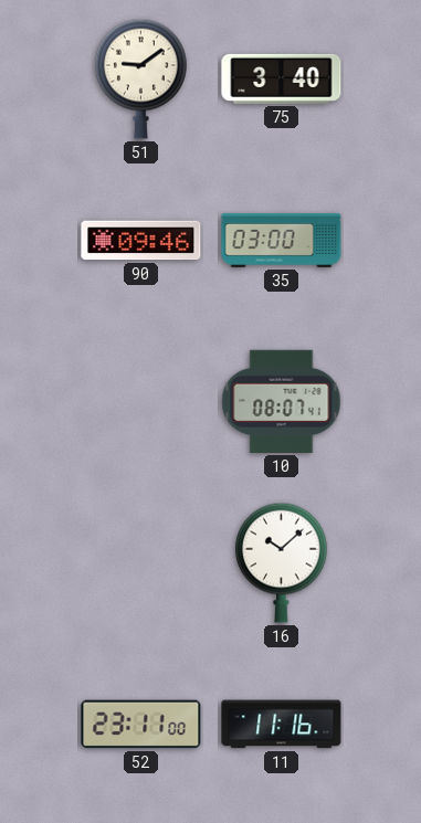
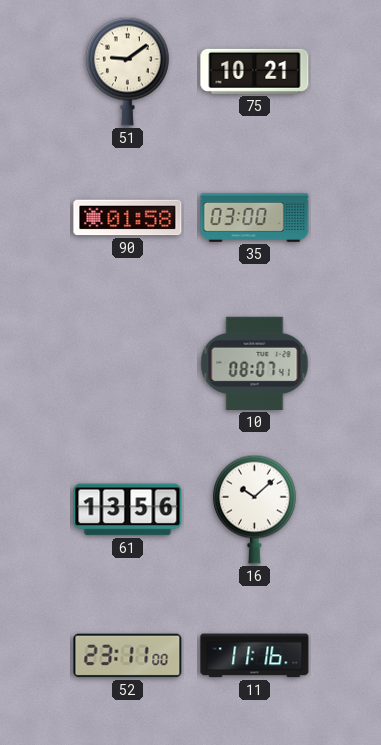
75: 3:40 -> 10:21 (255, 71)
90: 09:46 -> 01:58 (128, 218)
61: none -> 13:56 (128, 510)
